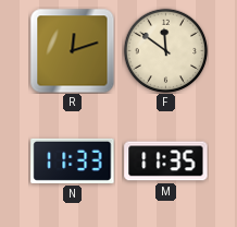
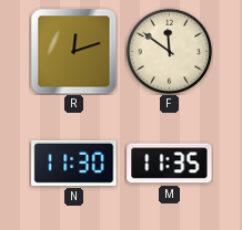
N: 11:33 -> 11:30 (74, 163)
